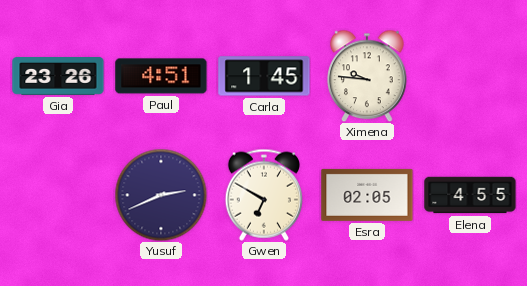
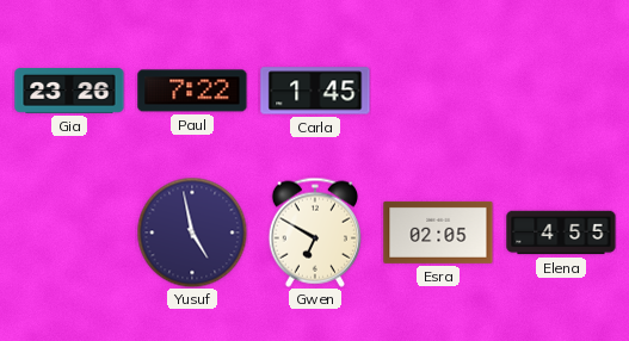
Paul: 4:51 -> 7:22 (192, 91)
Ximena: 9:46 -> none (367, 76)
Yusuf: 2:41 -> 4:58 (192, 232)
